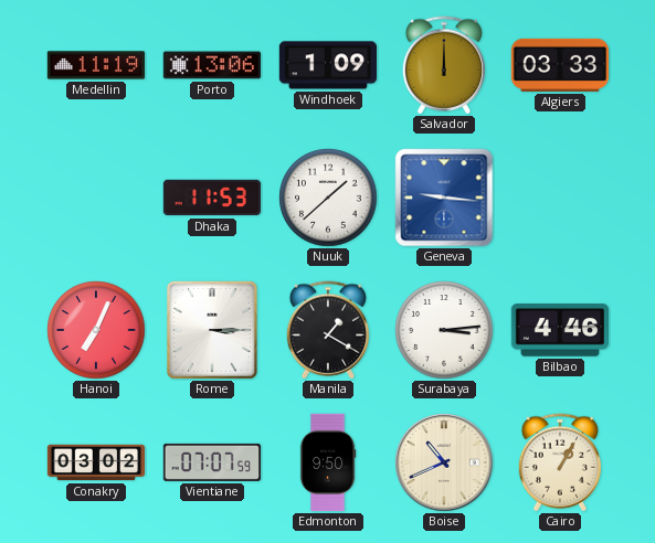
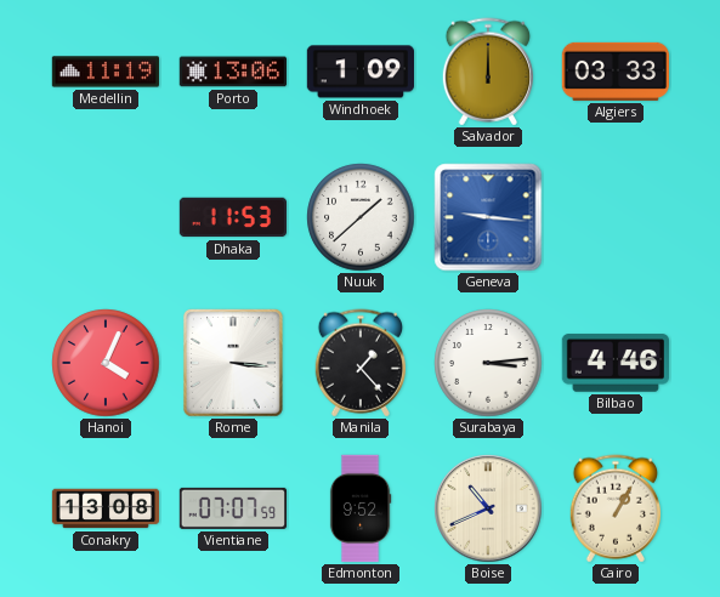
Hanoi: 7:04 -> 4:04 (106, 363)
Rome: 3:15 -> 3:16 (233, 363)
Manila: 1:20 -> 1:23 (359, 363)
Conakry: 03:02 -> 13:08 (106, 508)
Edmonton: 9:50 -> 9:52 (361, 508)
